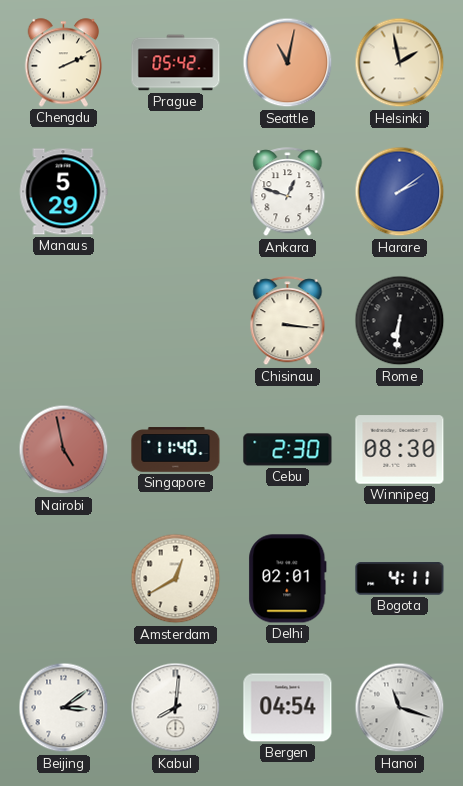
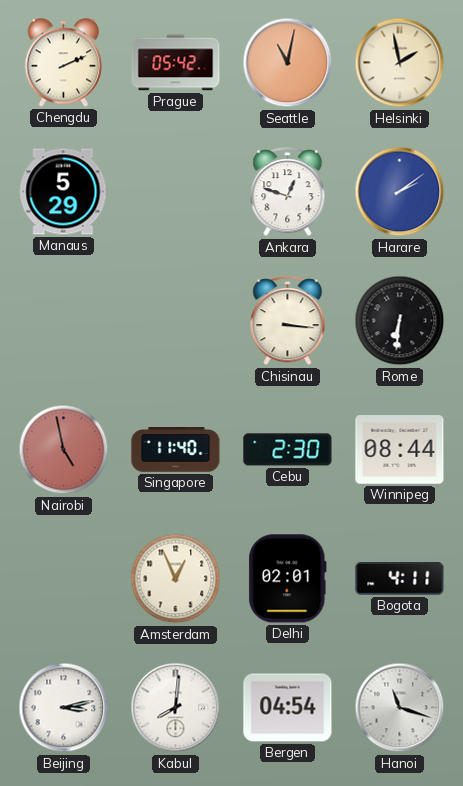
Winnipeg: 08:30 -> 08:44 (400, 450)
Amsterdam: 12:40 -> 12:56 (176, 579)
Beijing: 3:09 -> 3:13 (64, 708)
